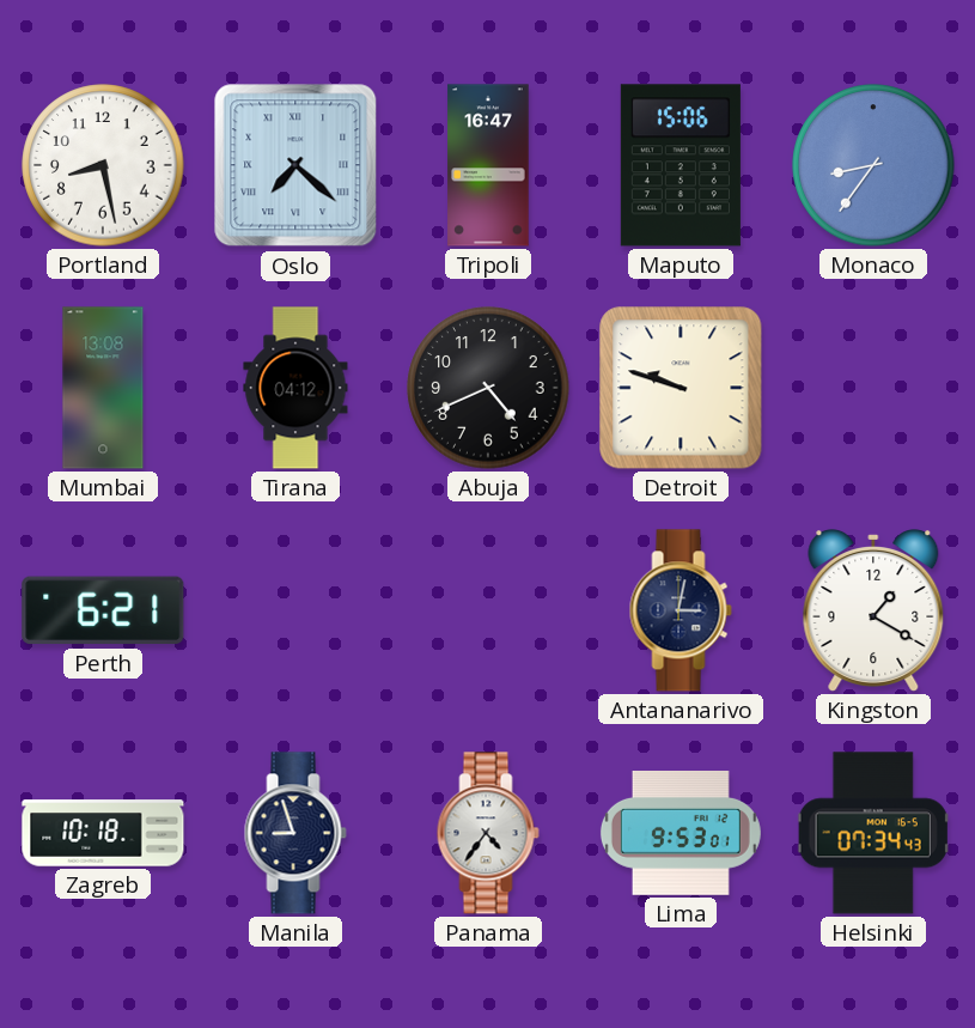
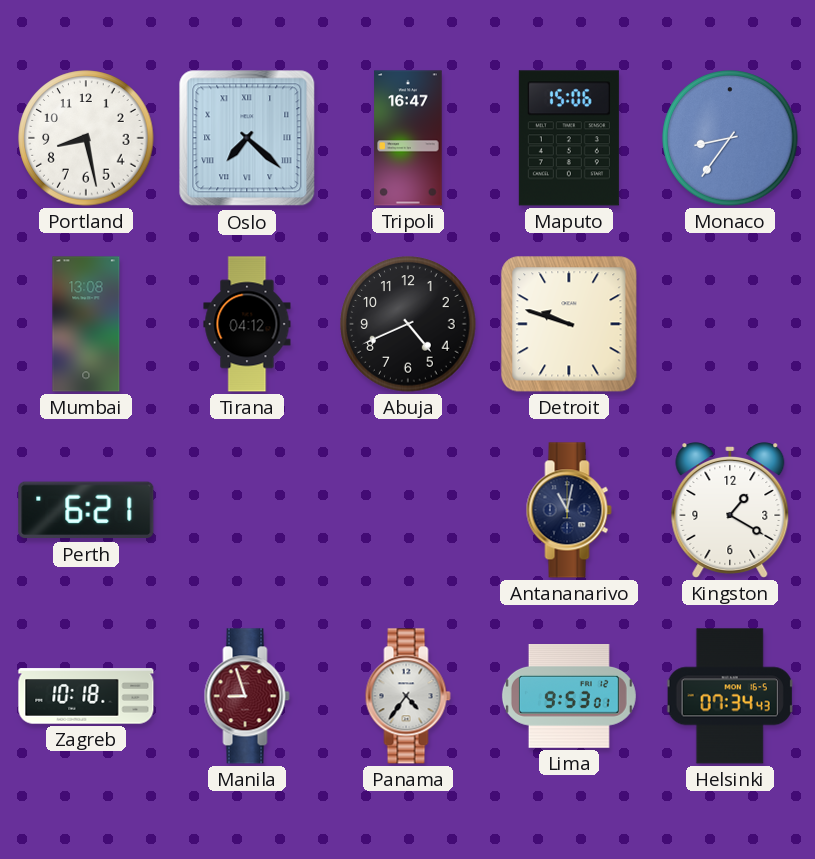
Antananarivo: 3:02 -> 11:02 (569, 510)
Manila dial: navy -> burgundy (247, 696)
